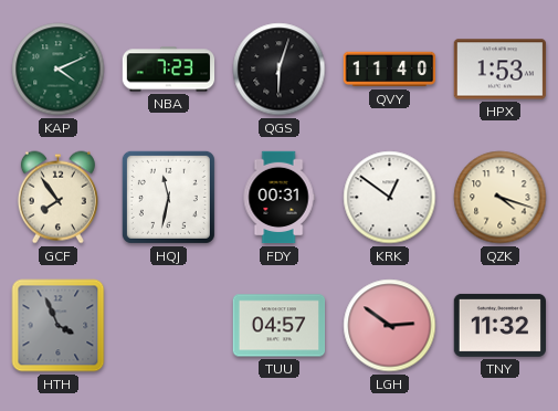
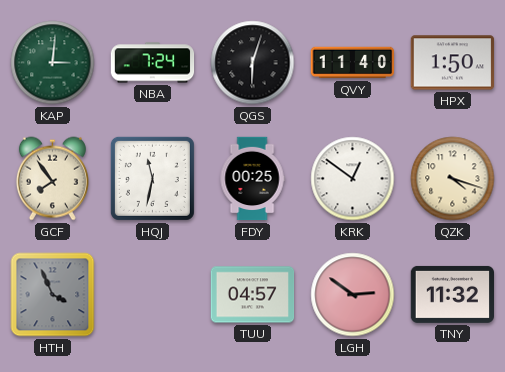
KAP: 4:11 -> 3:01 (53, 63)
NBA: 7:23 -> 7:24 (153, 63)
HPX: 1:53 -> 1:50 (453, 63)
FDY: 00:31 -> 00:25 (252, 179)
